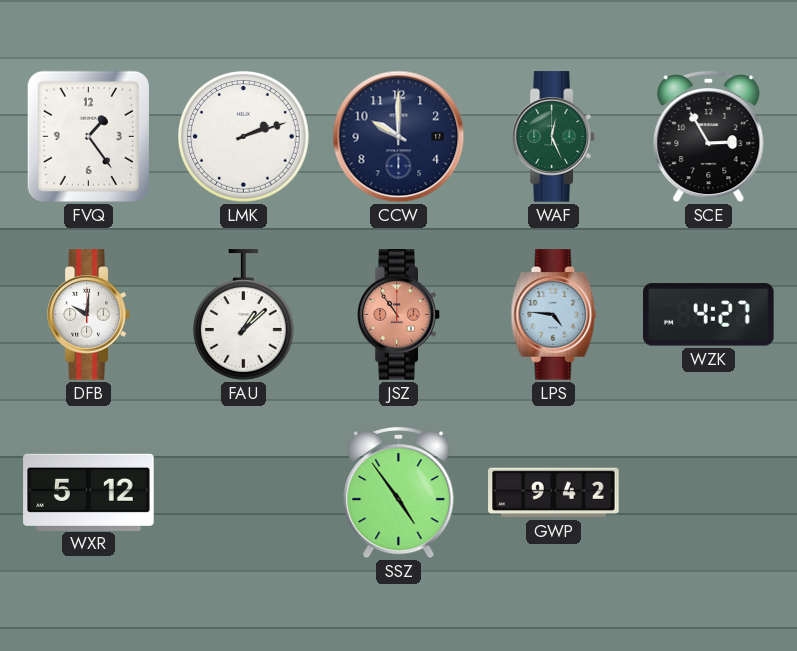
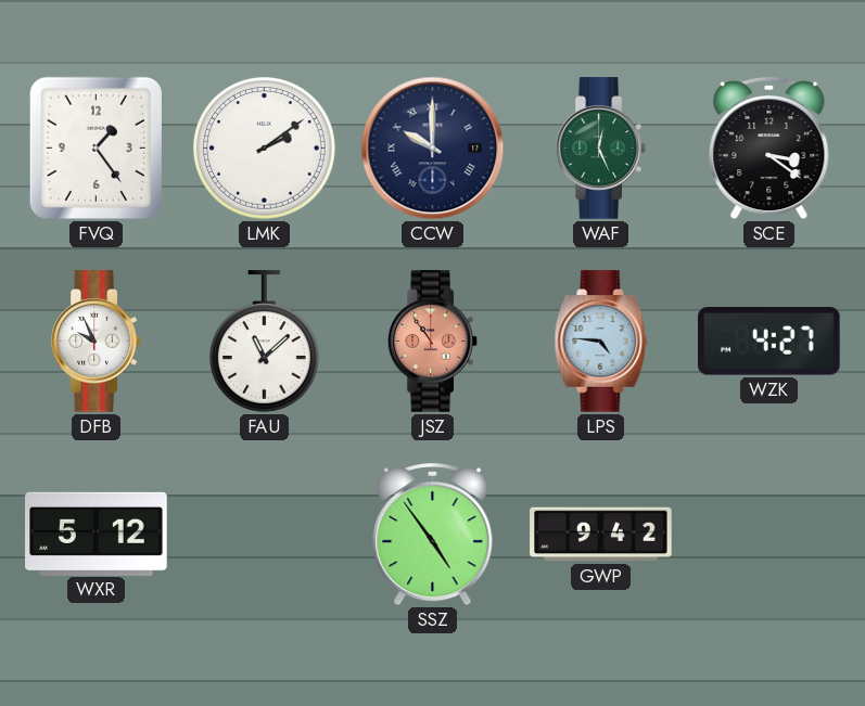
LMK: 2:12 -> 2:09 (265, 149)
CCW numerals: Arabic -> Roman (433, 149)
SCE: 2:55 -> 3:21 (769, 149)
DFB: 10:01 -> 9:56 (97, 342)
FAU: 1:08 -> 11:08 (264, 342)
